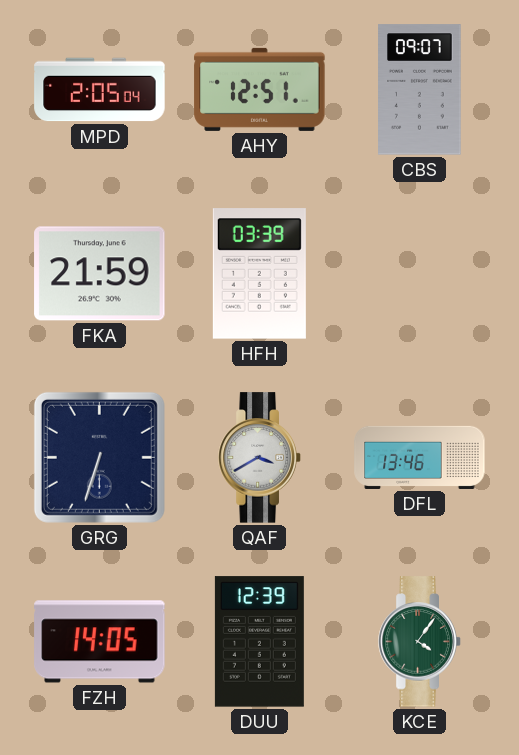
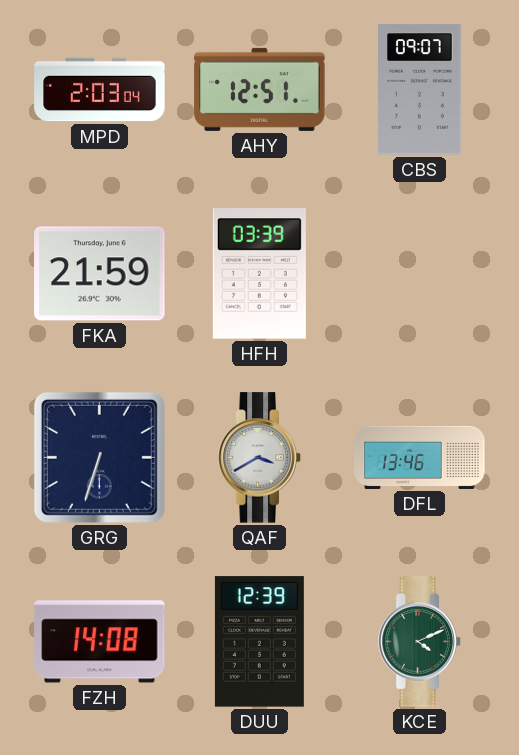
MPD: 2:05 -> 2:03 (100, 90)
FZH: 14:05 -> 14:08 (100, 642)
KCE: 4:06 -> 4:11 (420, 642)
